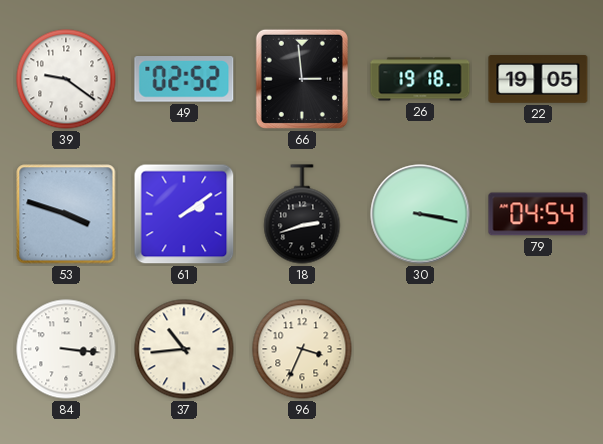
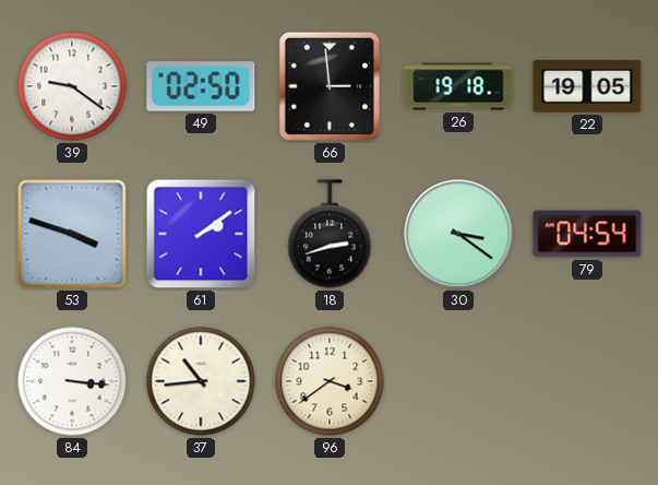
49: 02:52 -> 02:50 (201, 87)
30: 3:17 -> 3:21 (458, 234)
96: 3:34 -> 3:39 (330, 381)
